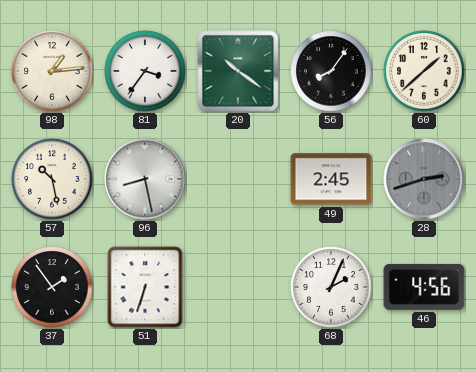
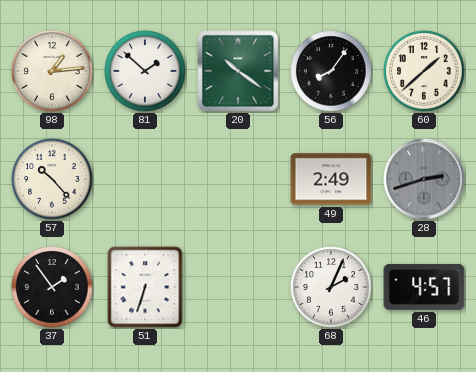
81: 3:36 -> 1:52 (145, 71)
57: 10:28 -> 10:23 (52, 179)
96: 8:28 -> none (145, 179)
49: 2:45 -> 2:49 (331, 179)
46: 4:56 -> 4:57 (424, 287)
